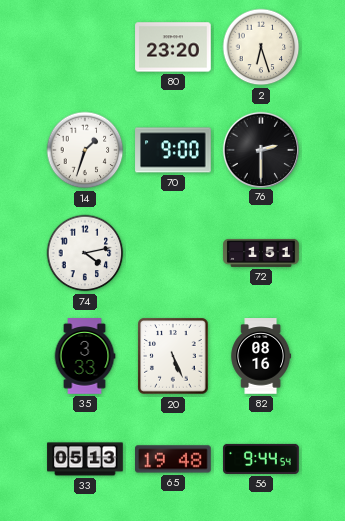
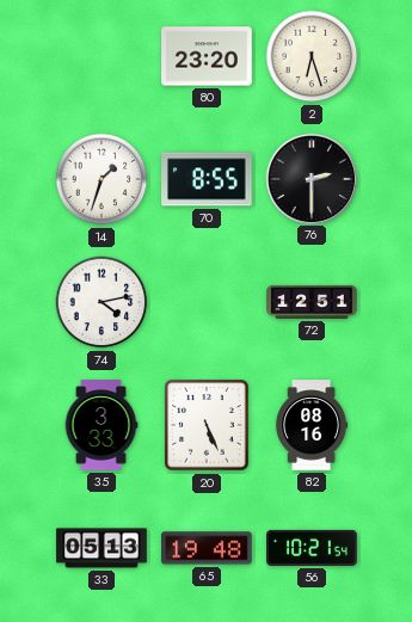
70: 9:00 -> 8:55 (207, 179)
72: 1:51 -> 12:51 (312, 302)
56: 9:44 -> 10:21 (312, 548)
